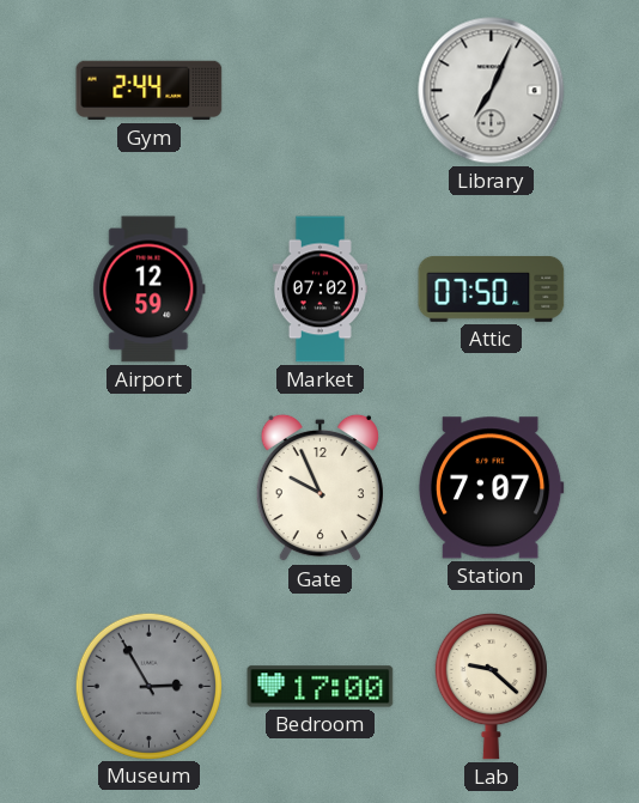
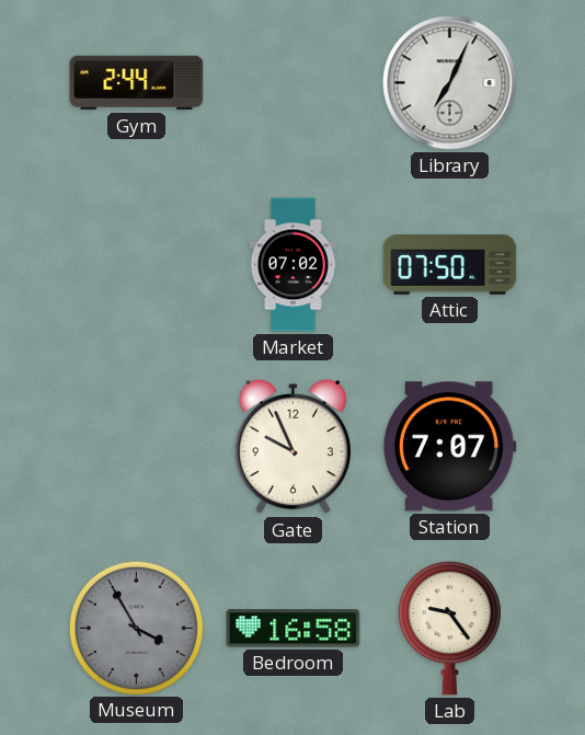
Airport: 12:59 -> none (150, 290)
Museum: 2:55 -> 3:55 (136, 628)
Bedroom: 17:00 -> 16:58 (294, 629)
Lab: 9:22 -> 9:24 (449, 628)
